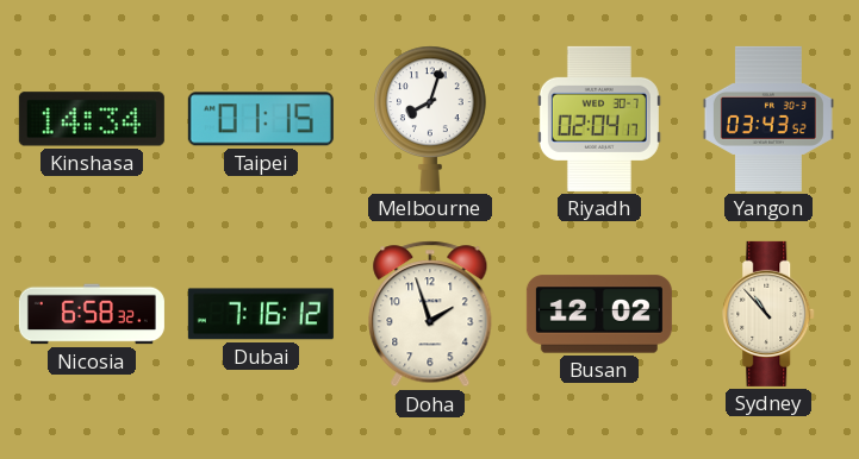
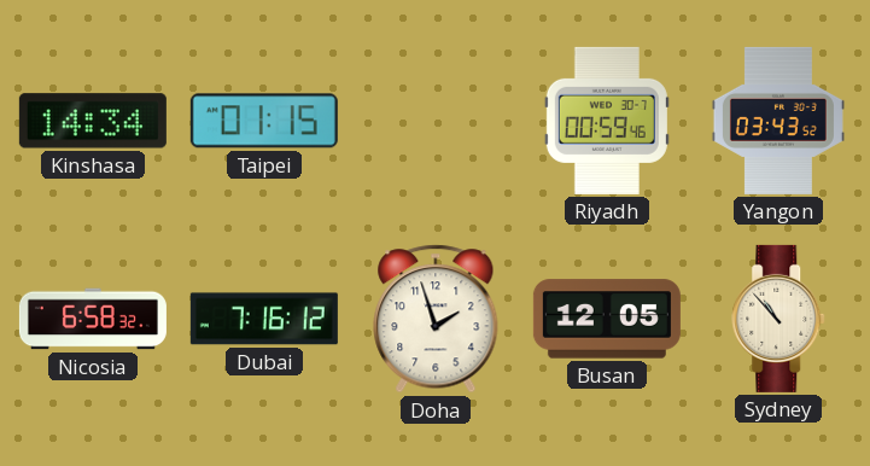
Melbourne: 8:03 -> none (430, 119)
Riyadh: 02:04 -> 00:59 (607, 121)
Busan: 12:02 -> 12:05 (607, 319)
